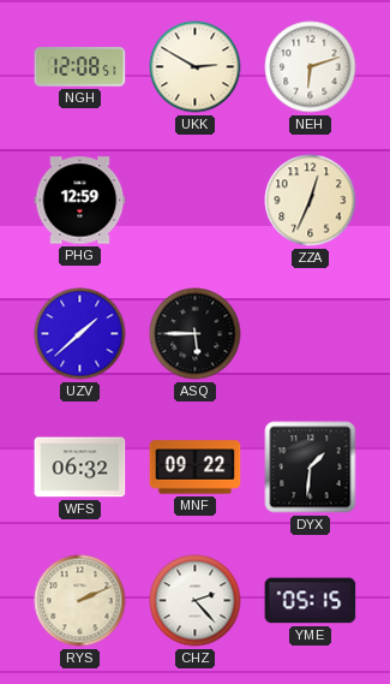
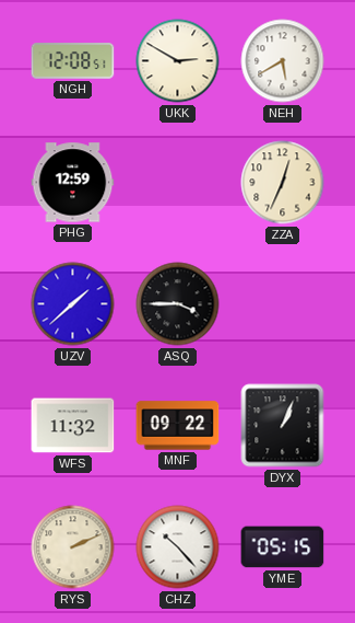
NEH: 6:12 -> 5:40 (283, 61)
ASQ: 5:45 -> 3:45 (178, 304)
WFS: 06:32 -> 11:32 (73, 426)
DYX: 1:31 -> 1:04 (283, 426)
CHZ: 2:23 -> 10:23 (178, 547)
